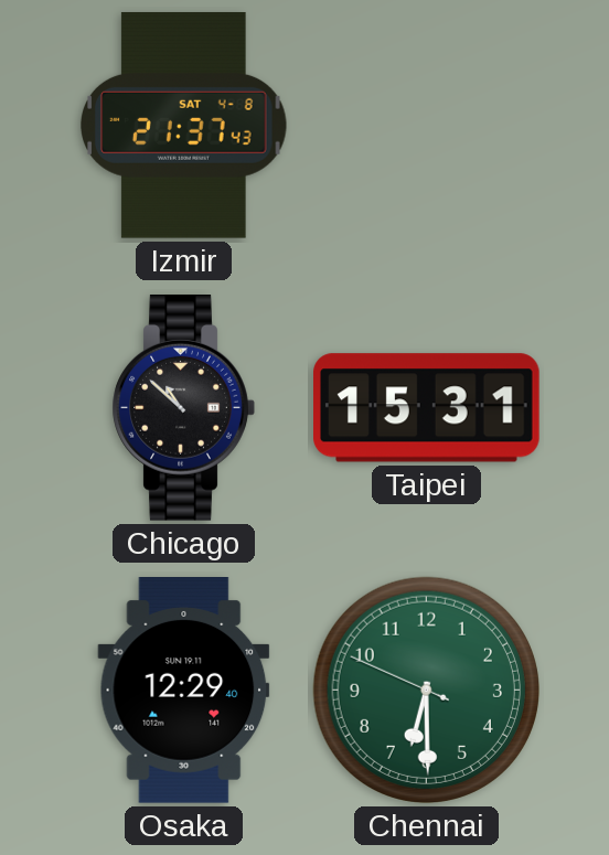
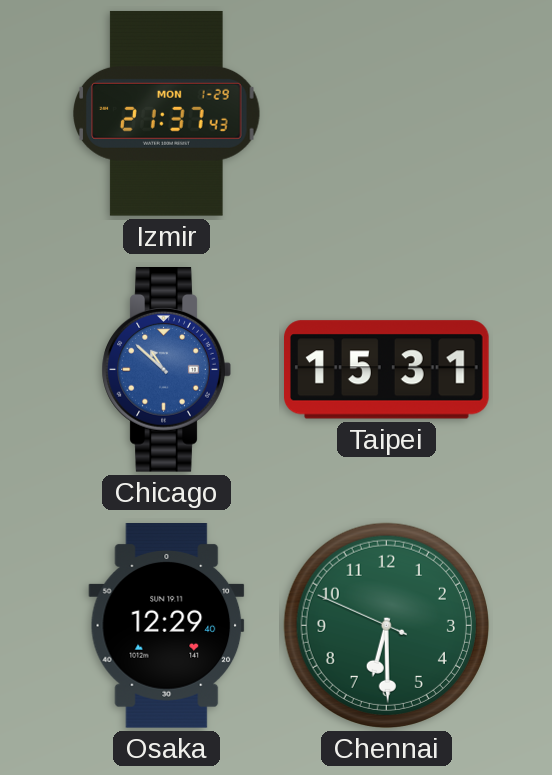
Izmir date: SAT 4-8 -> MON 1-29 (167, 113)
Chicago dial: black -> blue (166, 370)
